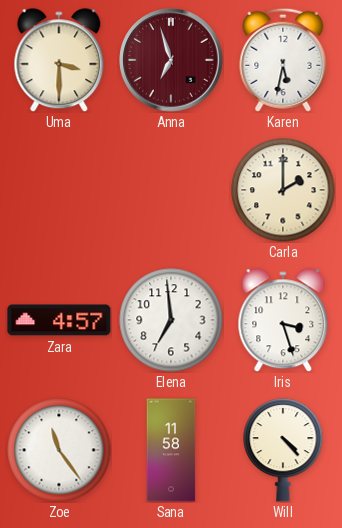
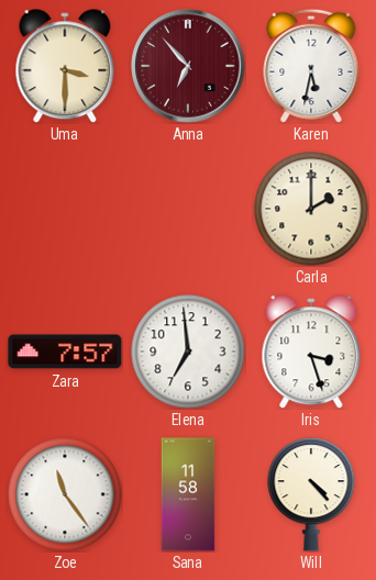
Anna: 6:57 -> 6:53 (188, 66)
Zara: 4:57 -> 7:57 (65, 352)
